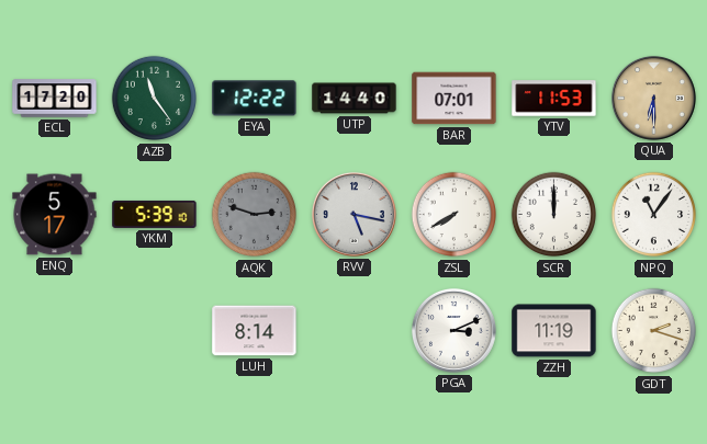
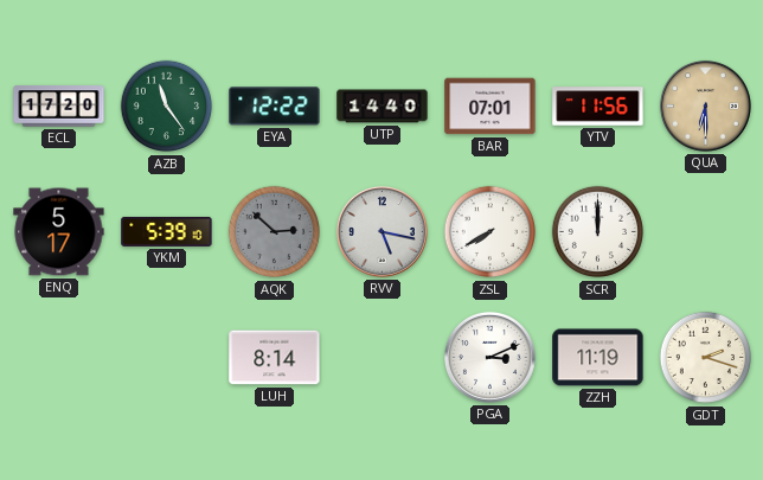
YTV: 11:53 -> 11:56 (598, 107)
AQK: 2:48 -> 2:52 (275, 232)
NPQ: 11:06 -> none (654, 215)
